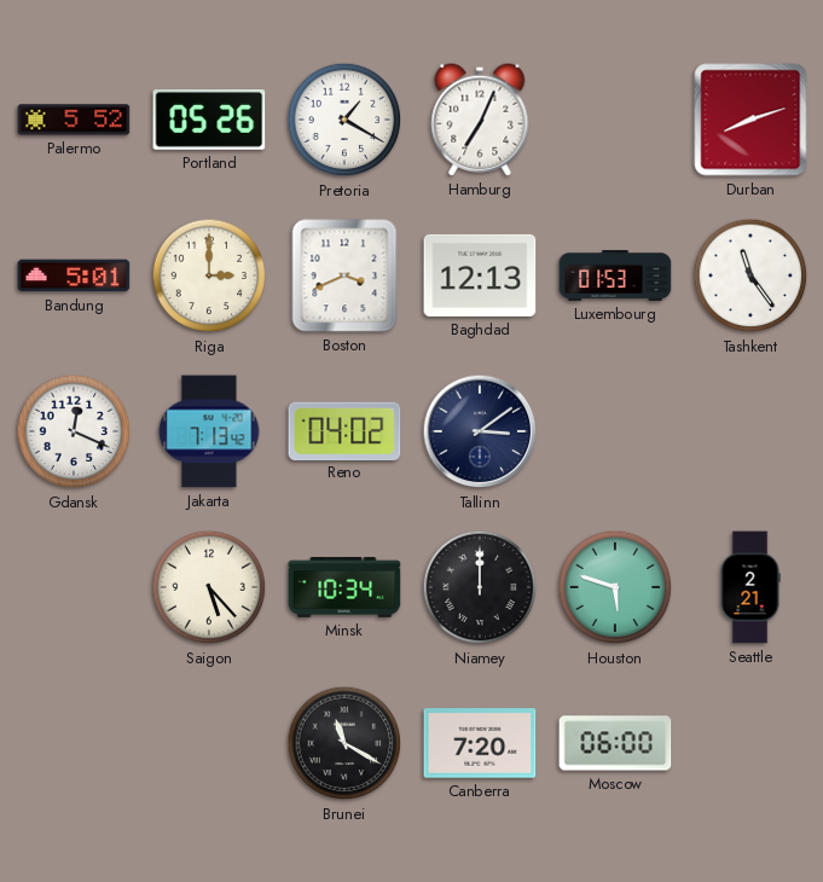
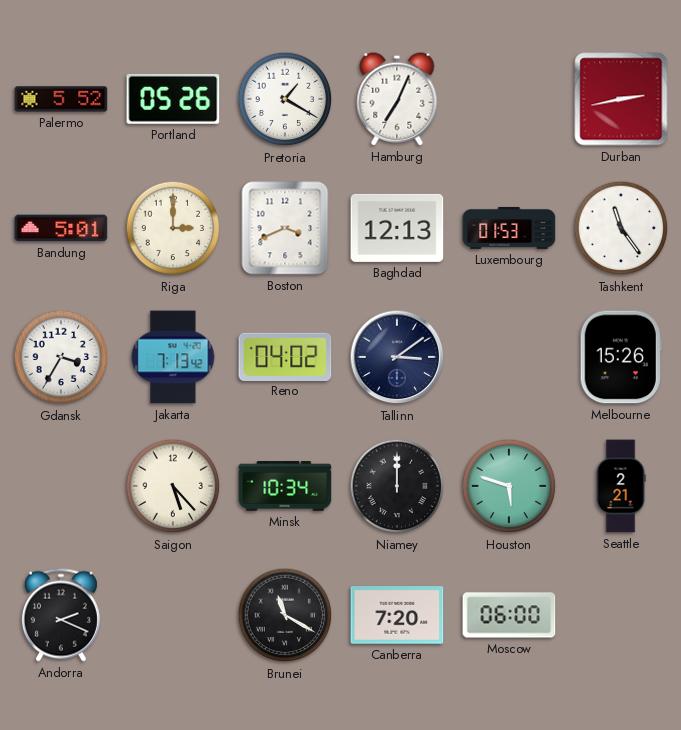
Durban: 8:12 -> 2:43 (621, 99)
Gdansk: 12:19 -> 3:35 (61, 357)
Melbourne: none -> 15:26 (621, 357)
Andorra: none -> 2:19 (61, 615)
